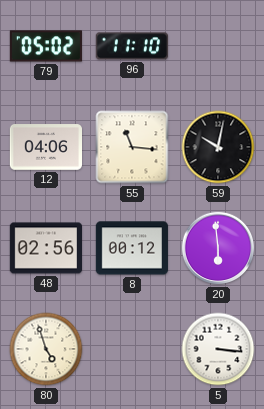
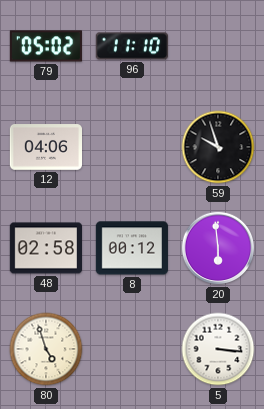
55: 11:16 -> none (132, 147)
59: 10:02 -> 9:57 (218, 147)
48: 02:56 -> 02:58 (45, 248)
